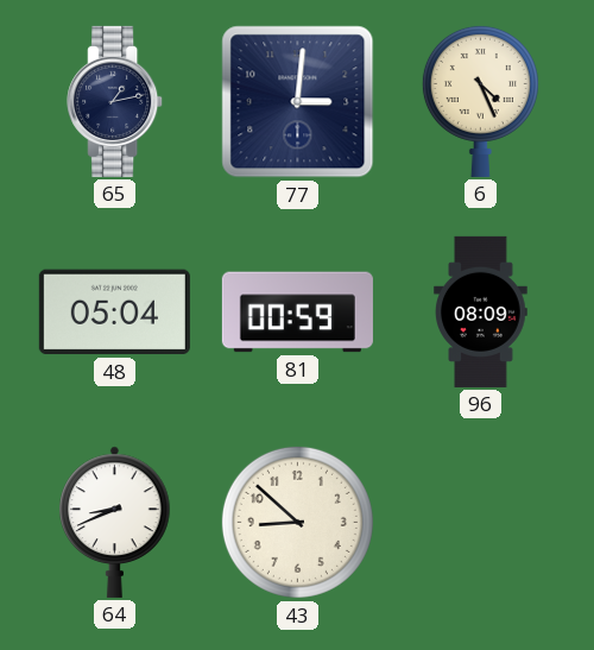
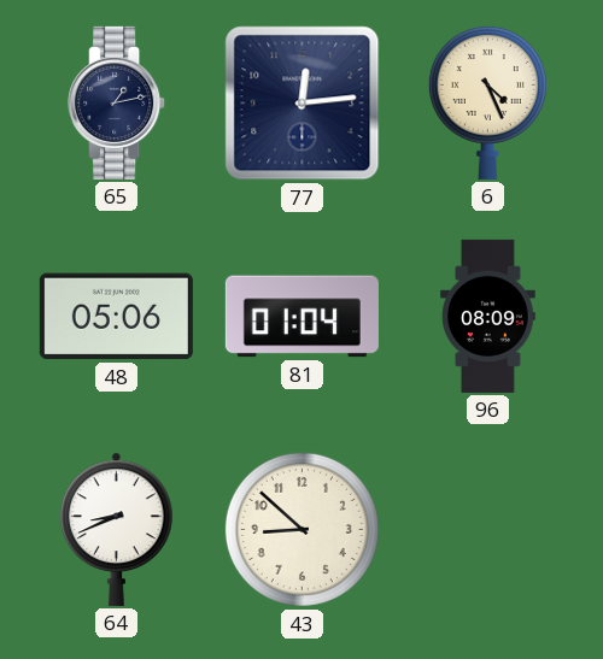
77: 3:01 -> 12:14 (303, 104)
48: 05:04 -> 05:06 (116, 317)
81: 00:59 -> 01:04 (301, 317)
